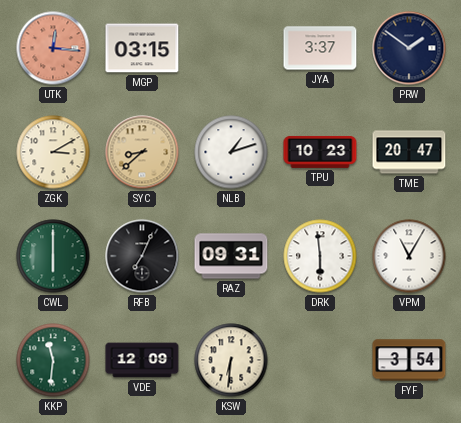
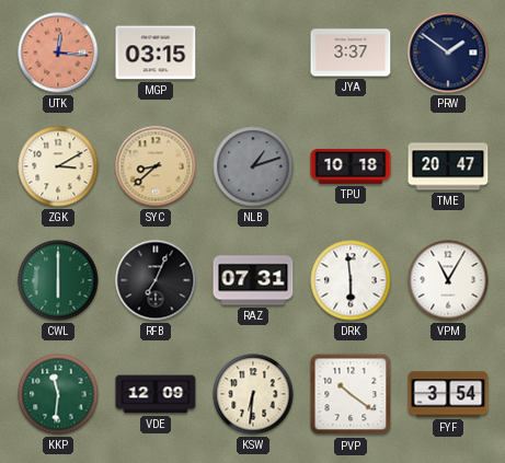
NLB dial: white -> grey (253, 166)
TPU: 10:23 -> 10:18 (351, 166)
RAZ: 09:31 -> 07:31 (253, 280)
PVP: none -> 10:21 (351, 394)
